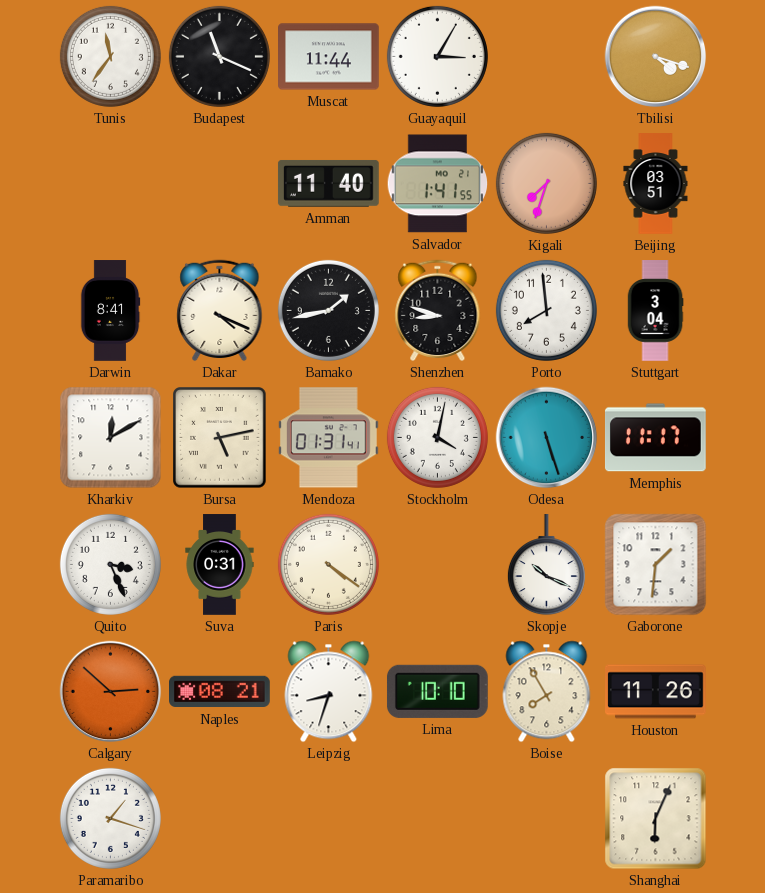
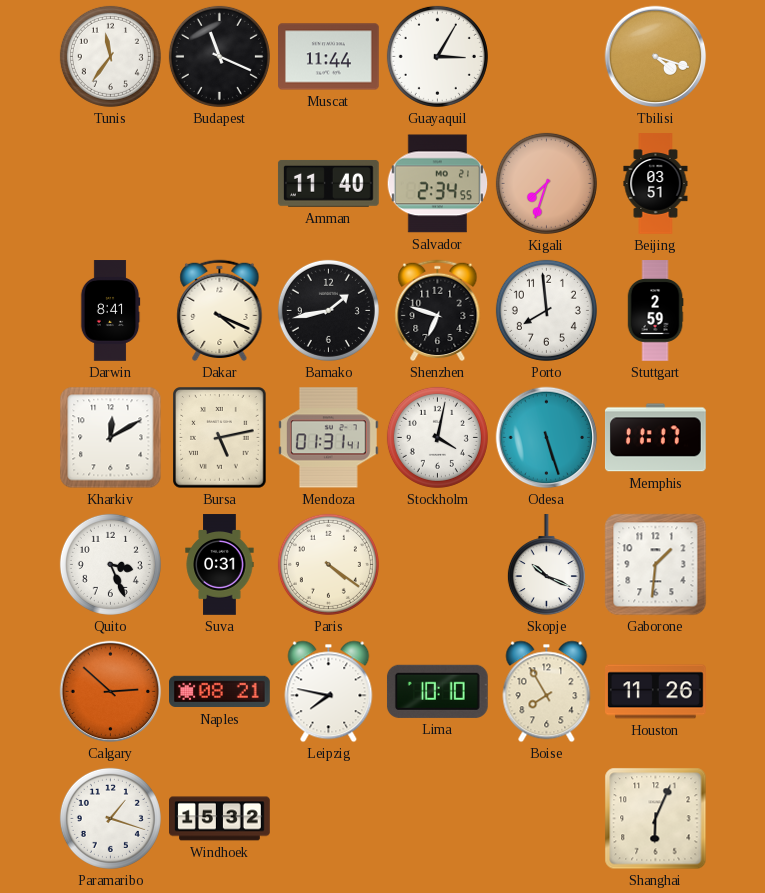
Salvador: 1:41 -> 2:34 (438, 184)
Shenzhen: 8:48 -> 6:48 (438, 311)
Stuttgart: 3:04 -> 2:59 (655, 311)
Leipzig: 8:33 -> 7:47 (329, 692)
Windhoek: none -> 15:32 (220, 819)
